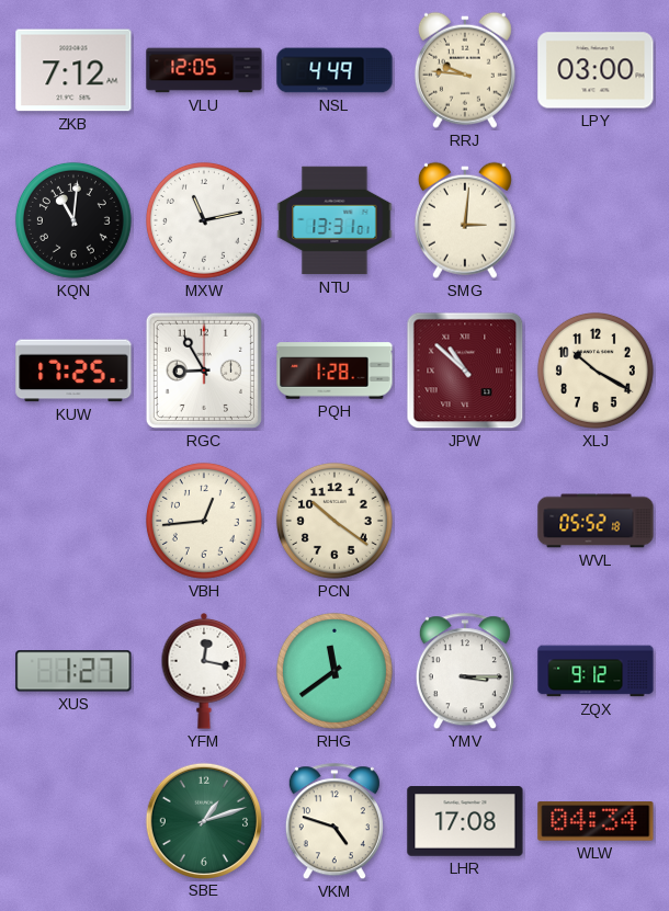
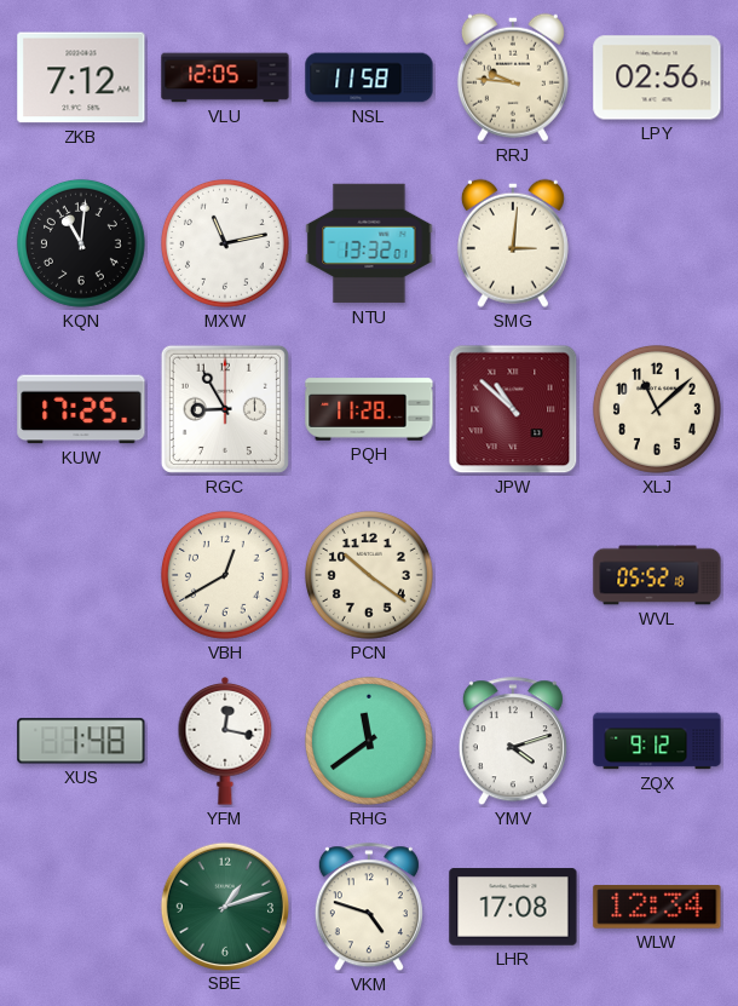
NSL: 4:49 -> 11:58 (369, 77)
LPY: 03:00 -> 02:56 (657, 77)
NTU: 13:31 -> 13:32 (369, 243)
PQH: 1:28 -> 11:28 (369, 409)
XLJ: 10:20 -> 11:08 (657, 409)
VBH: 12:44 -> 12:40 (225, 575)
XUS: 1:27 -> 1:48 (81, 741)
YMV: 3:15 -> 4:12 (513, 742)
WLW: 04:34 -> 12:34 (657, 907)
